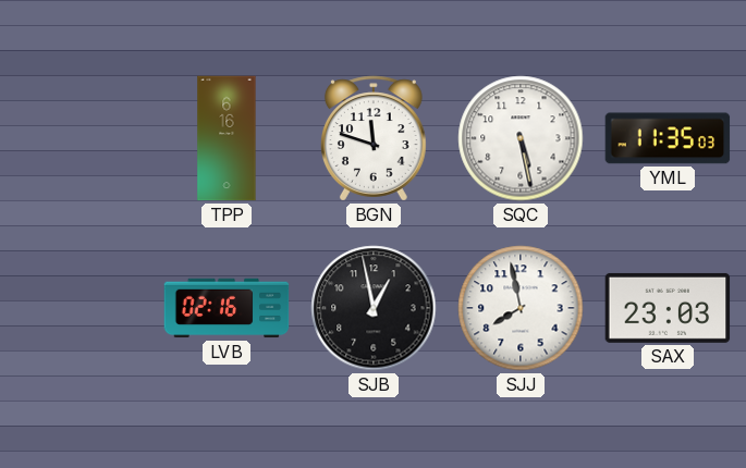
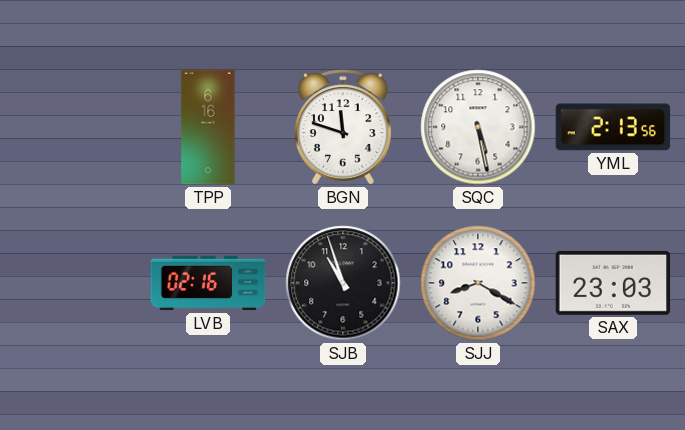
YML: 11:35 -> 2:13 (613, 127)
SJB: 12:58 -> 10:57 (343, 283)
SJJ: 7:58 -> 8:20 (478, 283)
